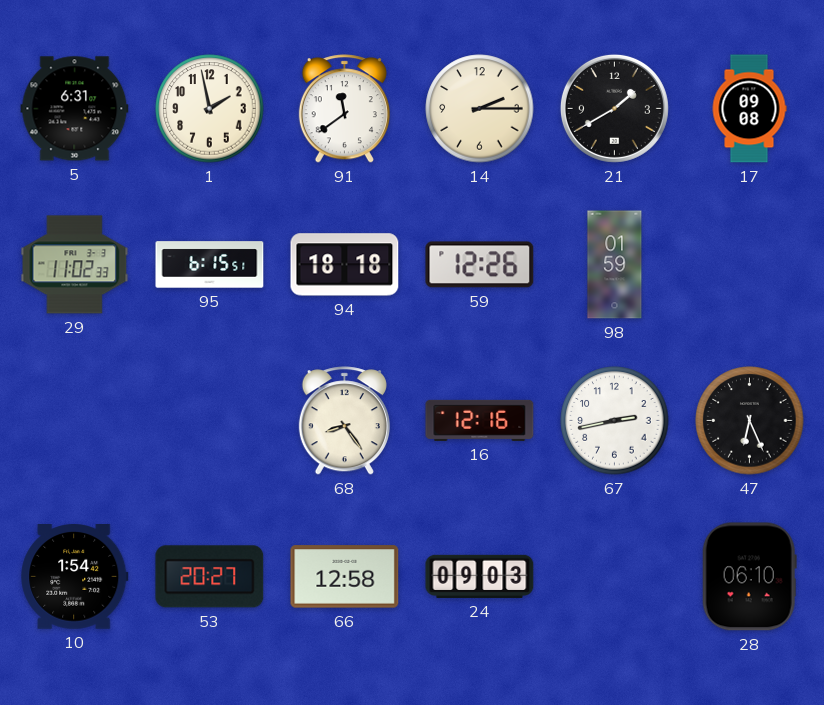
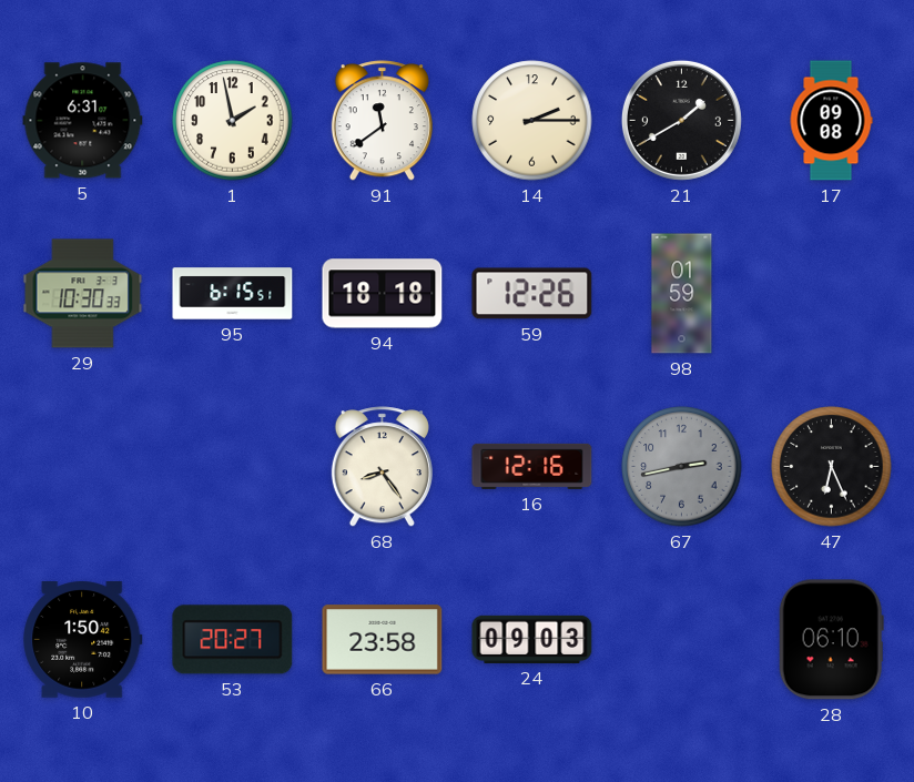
29: 11:02 -> 10:30 (83, 294)
67 dial: white -> grey (682, 467)
10: 1:54 -> 1:50 (83, 640)
66: 12:58 -> 23:58 (383, 640)
